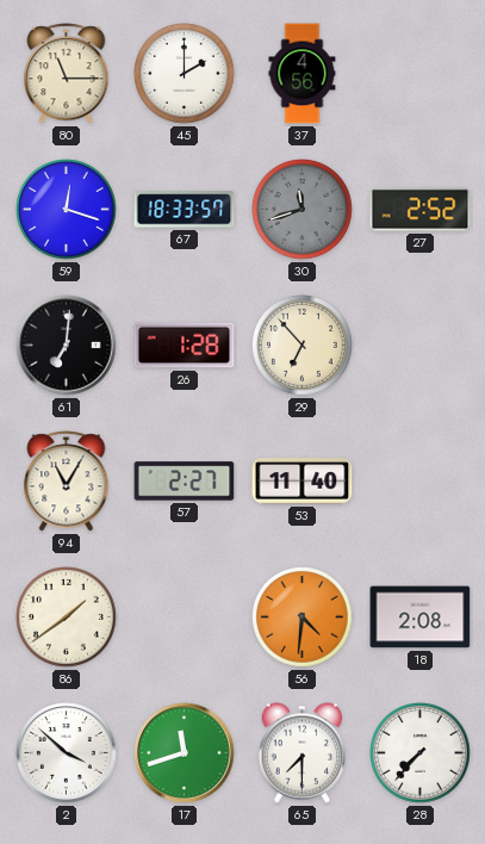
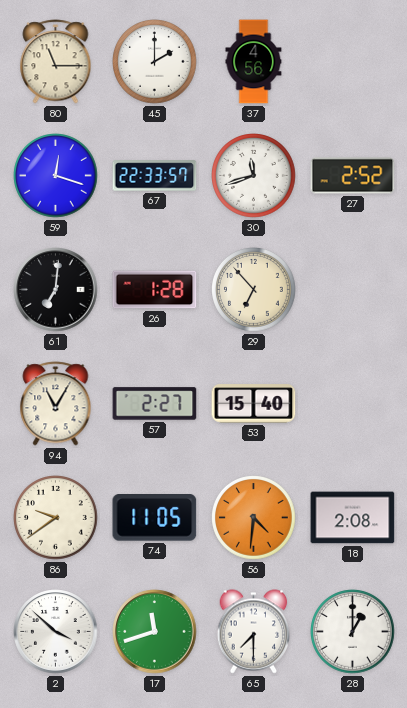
67: 18:33 -> 22:33 (155, 176)
30 dial: grey -> white (254, 176)
53: 11:40 -> 15:40 (254, 404)
86: 1:39 -> 9:39 (56, 518)
74: none -> 11:05 (155, 518)
28: 7:37 -> 1:00 (353, 632)
